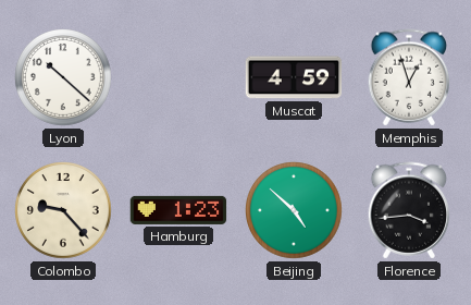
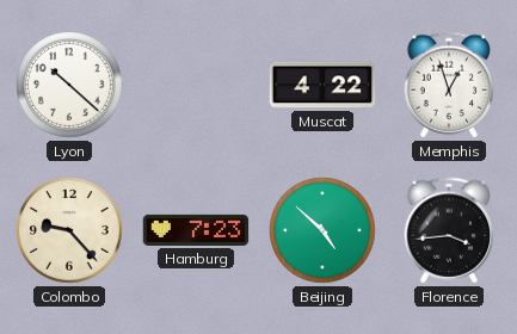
Muscat: 4:59 -> 4:22 (322, 85)
Hamburg: 1:23 -> 7:23 (196, 230)
